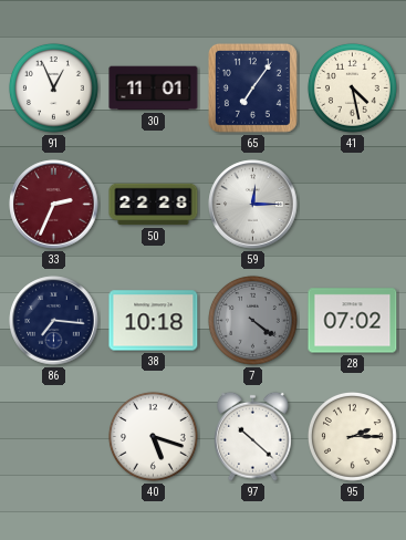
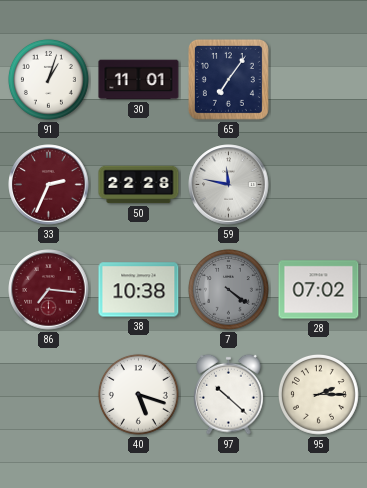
91: 12:56 -> 1:03 (48, 79)
41: 4:28 -> none (352, 87)
59: 12:15 -> 11:47 (229, 185)
86 dial: navy -> burgundy (49, 290)
38: 10:18 -> 10:38 (139, 290)
